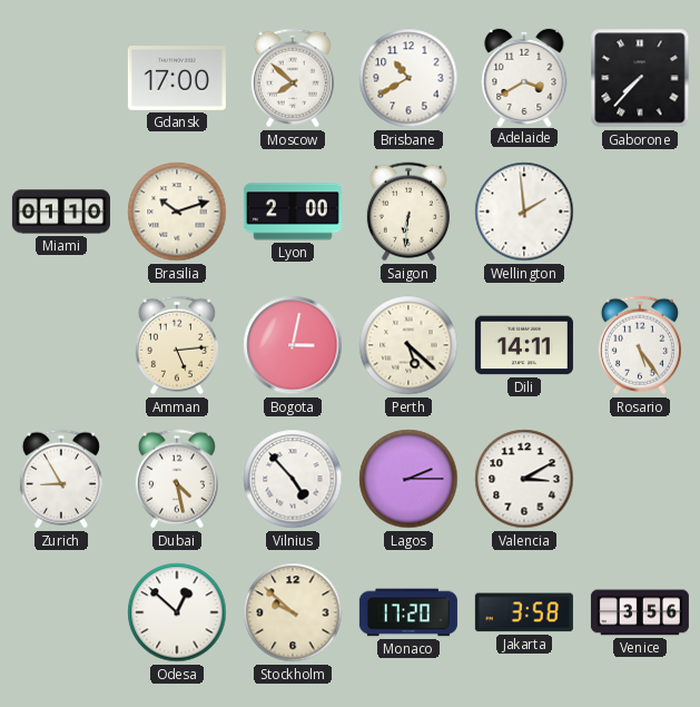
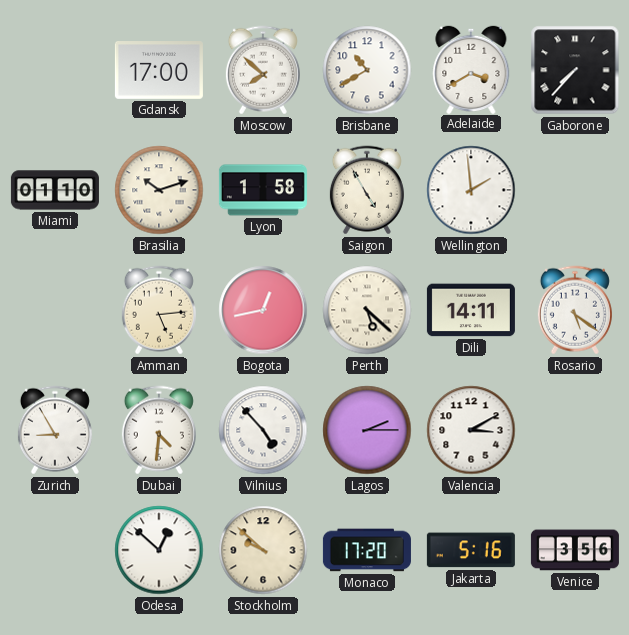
Lyon: 2:00 -> 1:58 (263, 190)
Saigon: 6:31 -> 4:55 (367, 190)
Bogota: 3:02 -> 12:43 (263, 310)
Rosario: 5:24 -> 5:21 (575, 310)
Dubai: 4:28 -> 4:31 (159, 430)
Jakarta: 3:58 -> 5:16 (471, 550)
